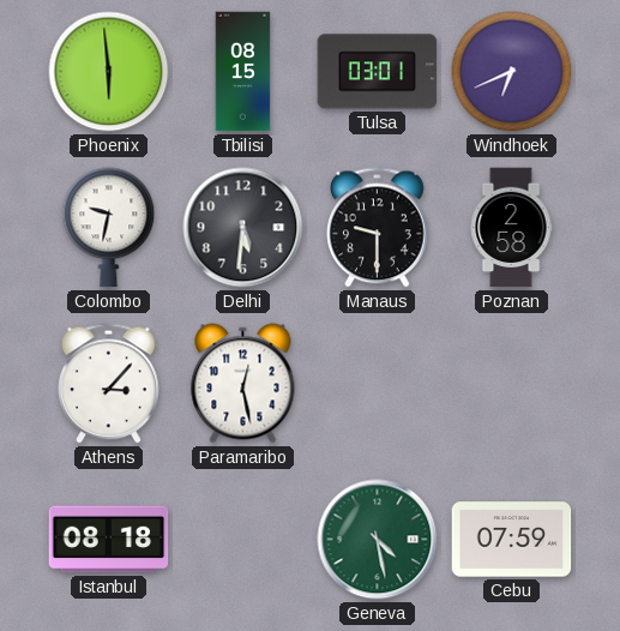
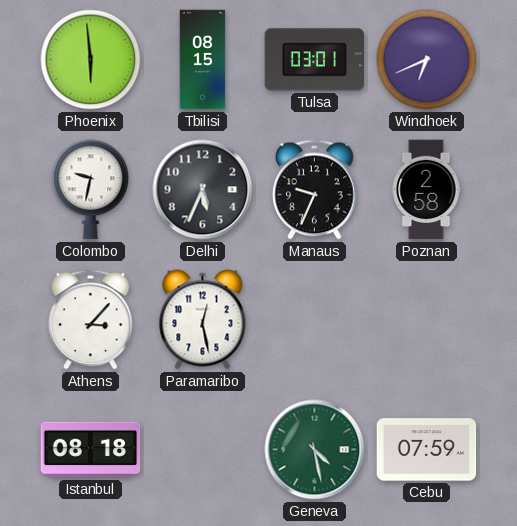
Delhi: 5:31 -> 5:34 (203, 190)
Manaus: 9:30 -> 9:34 (315, 190)
